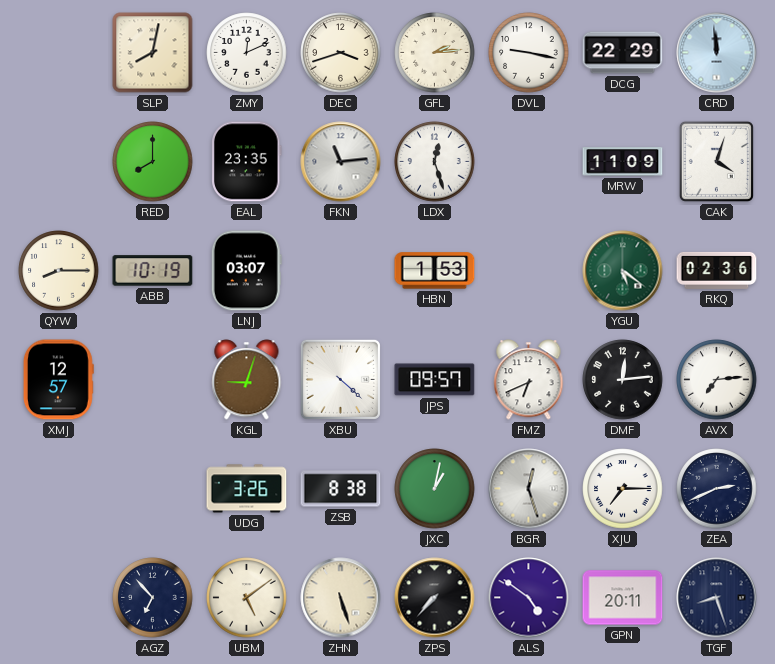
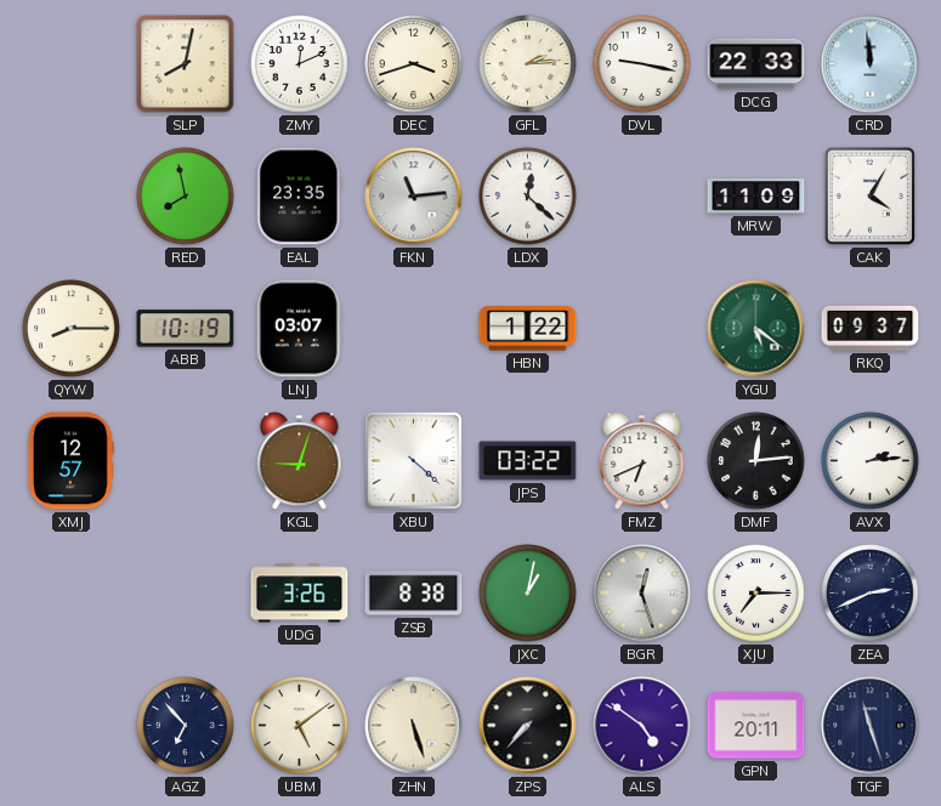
DCG: 22:29 -> 22:33 (756, 64)
RED: 8:00 -> 7:58 (186, 197)
LDX: 12:27 -> 12:22 (528, 197)
CAK: 4:03 -> 4:05 (869, 195)
HBN: 1:53 -> 1:22 (528, 329)
RKQ: 02:36 -> 09:37 (871, 328)
JPS: 09:57 -> 03:22 (528, 461)
AVX: 7:14 -> 2:14 (871, 461)
TGF: 8:27 -> 11:27 (871, 726)
